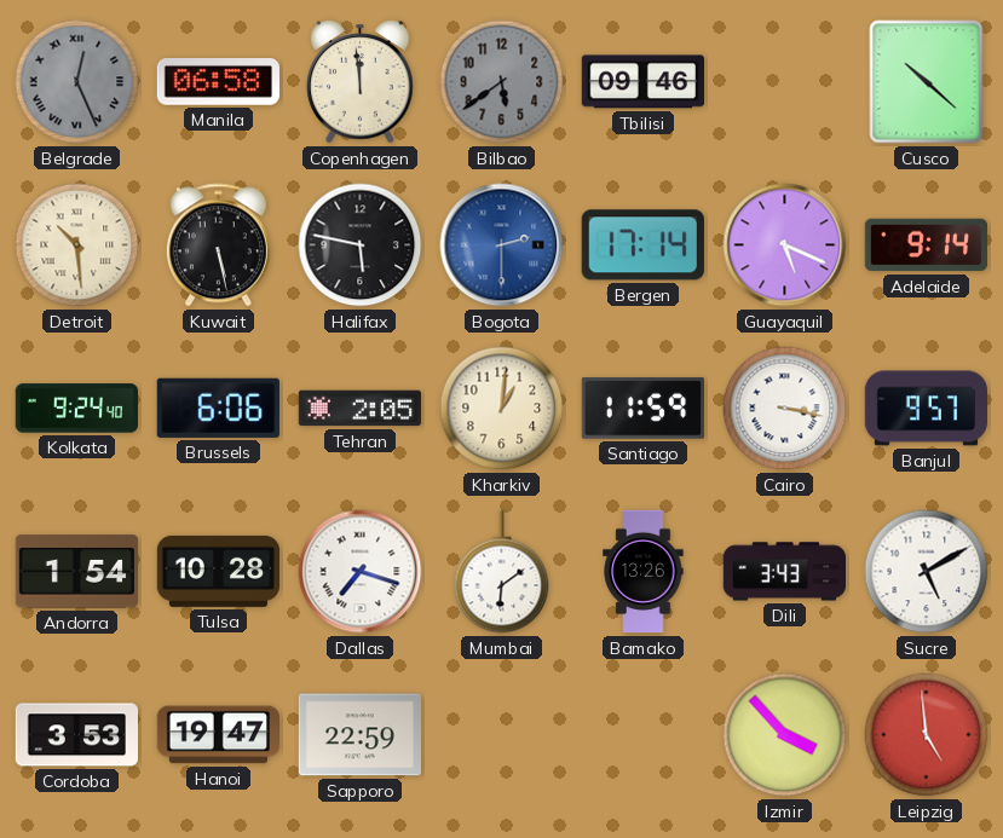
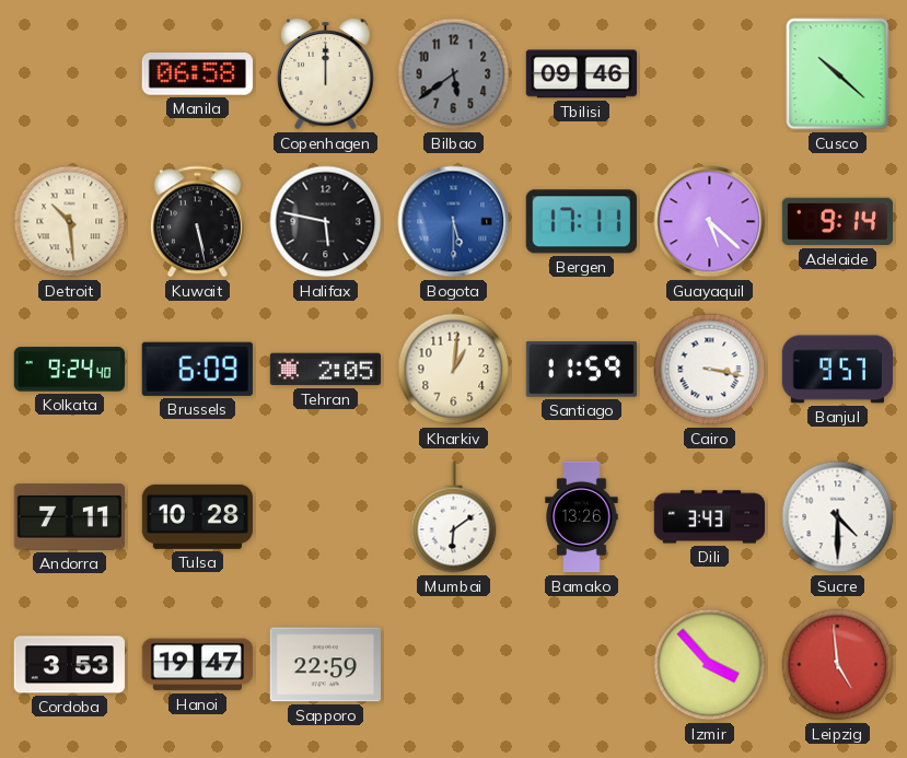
Belgrade: 12:26 -> none (77, 82)
Copenhagen: 11:59 -> 12:00 (326, 74)
Bogota: 2:30 -> 5:30 (454, 222)
Bergen: 17:14 -> 17:11 (581, 222)
Guayaquil: 5:19 -> 5:22 (710, 222)
Brussels: 6:06 -> 6:09 (197, 369)
Andorra: 1:54 -> 7:11 (69, 517)
Dallas: 7:18 -> none (361, 572)
Sucre: 5:10 -> 4:30 (838, 517)
